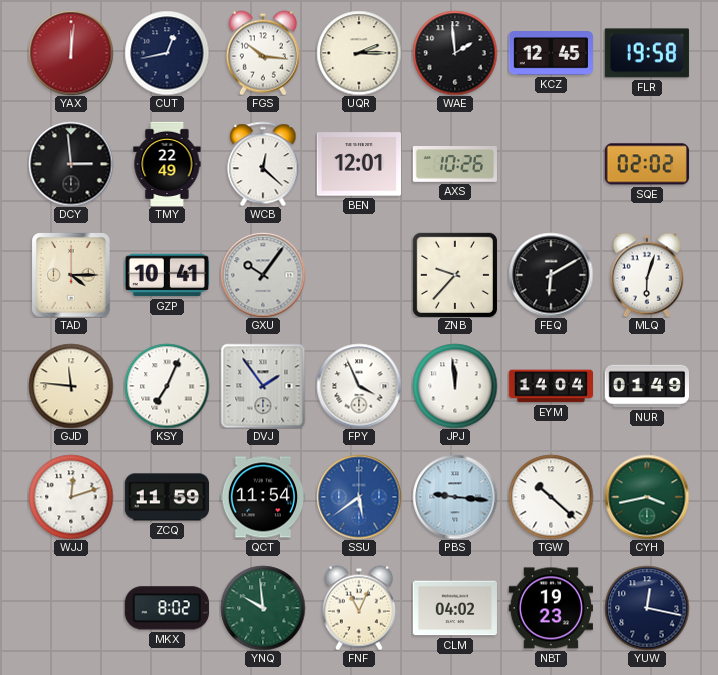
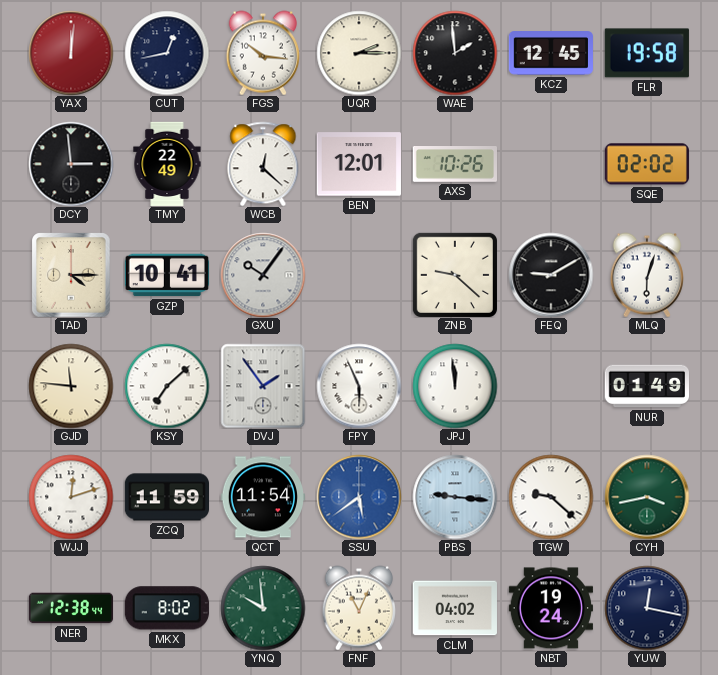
ZNB: 9:37 -> 9:22 (455, 275)
FEQ: 6:10 -> 9:10 (551, 275)
KSY: 7:04 -> 7:08 (167, 386)
FPY: 3:56 -> 5:56 (359, 386)
EYM: 14:04 -> none (550, 386)
TGW: 10:22 -> 9:22 (551, 497)
NER: none -> 12:38 (70, 608)
NBT: 19:23 -> 19:24 (550, 608)
